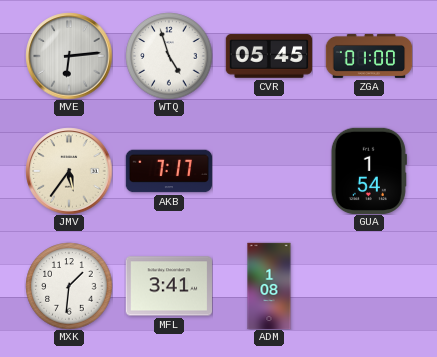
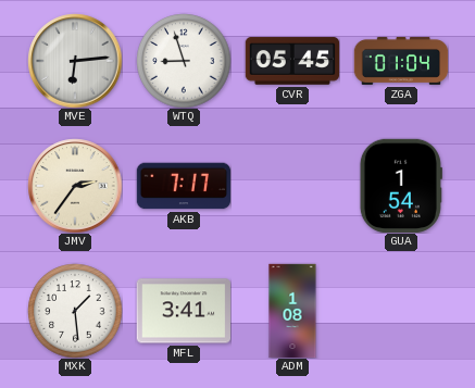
WTQ: 4:57 -> 8:57 (184, 61)
ZGA: 01:00 -> 01:04 (401, 61)
JMV: 5:36 -> 2:36 (75, 186)
MXK: 1:31 -> 1:29 (75, 311)
